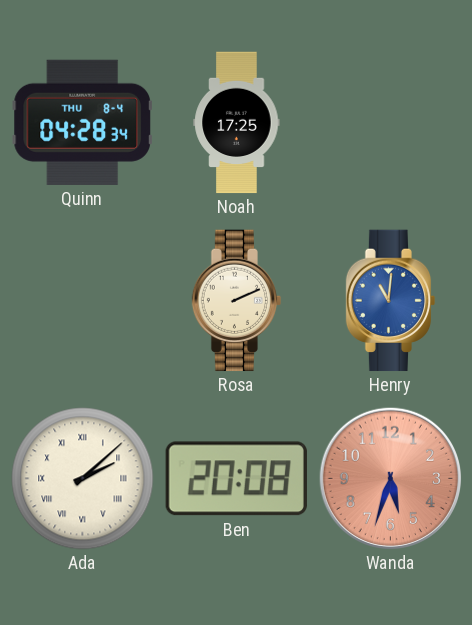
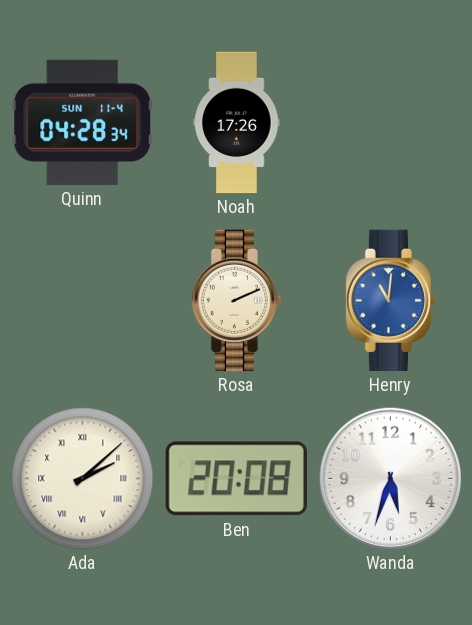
Quinn date: THU 8-4 -> SUN 11-4 (82, 122)
Noah: 17:25 -> 17:26 (237, 123)
Wanda dial: salmon -> white (390, 478)
